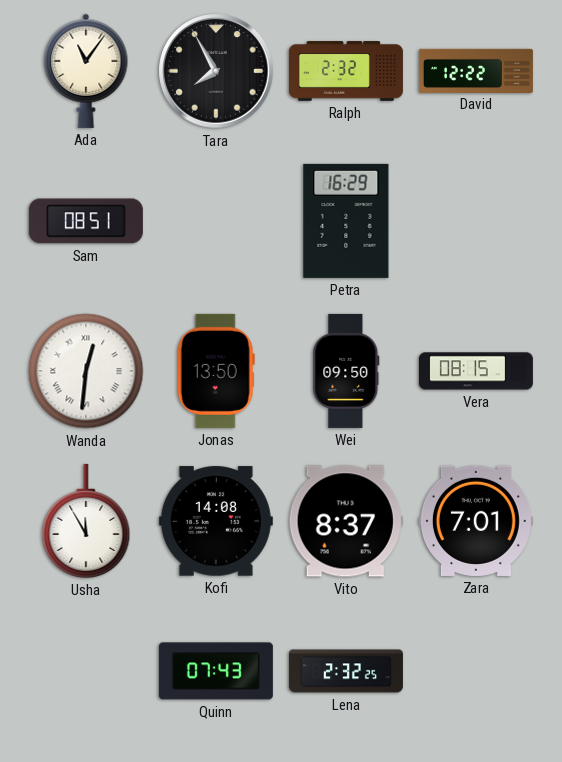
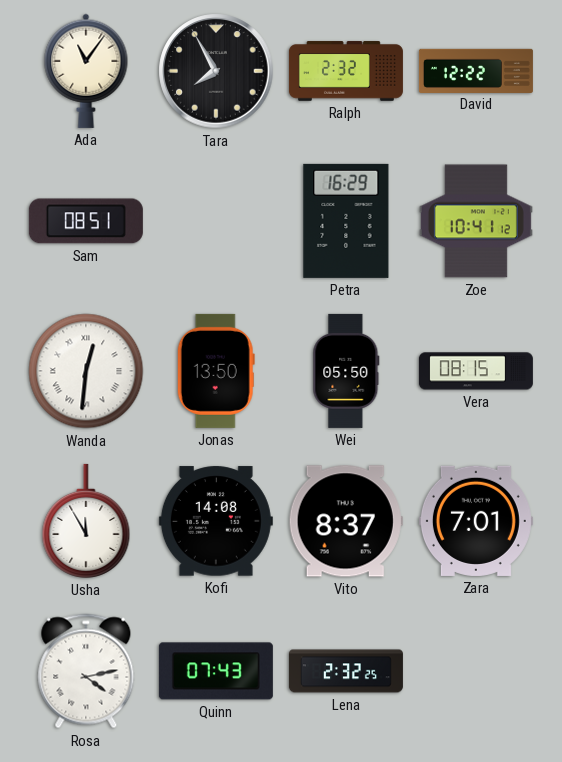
Zoe: none -> 10:41 (476, 221)
Wei: 09:50 -> 05:50 (346, 371)
Rosa: none -> 4:13 (86, 671)
